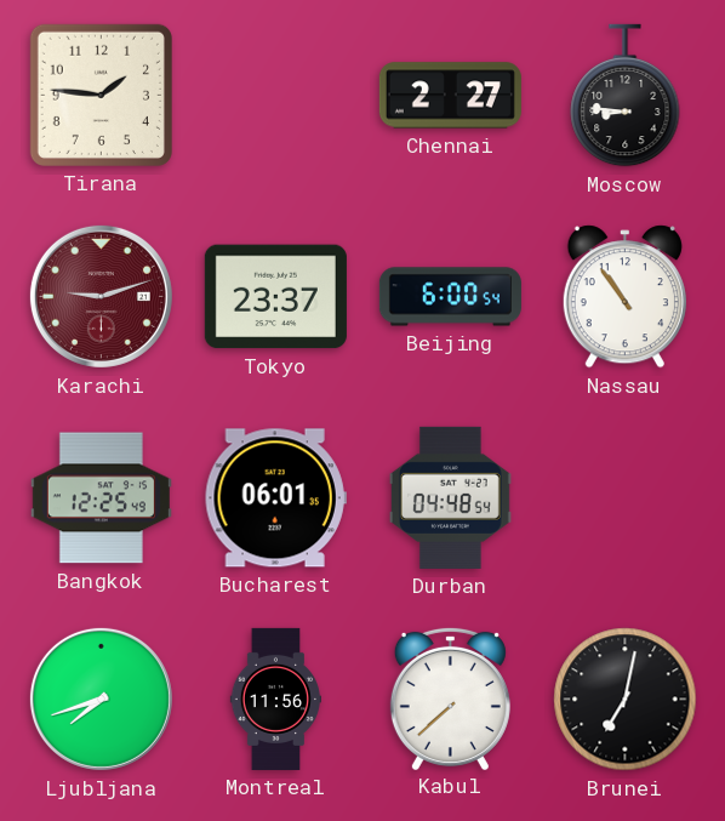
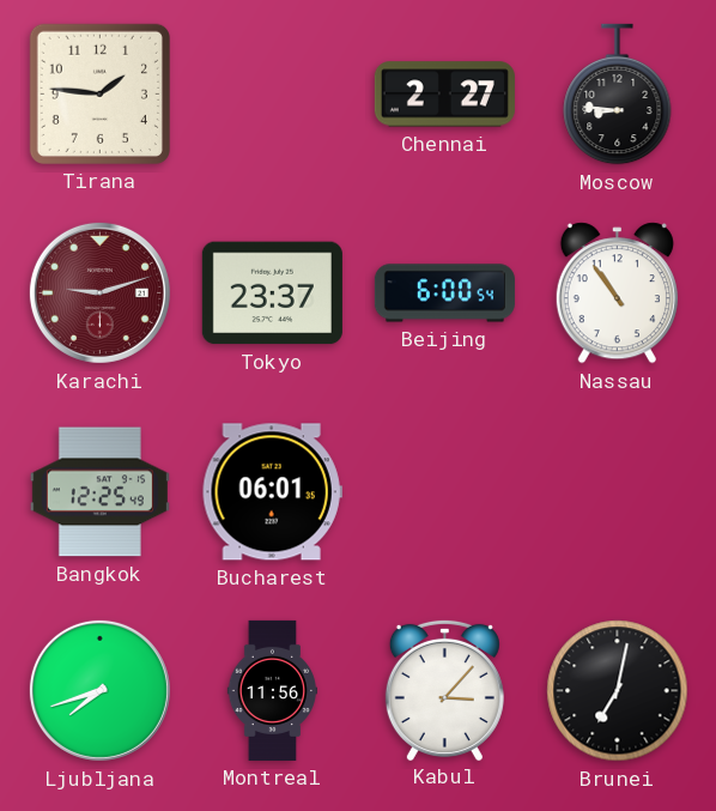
Durban: 04:48 -> none (450, 497)
Kabul: 7:38 -> 3:07 (444, 689)
